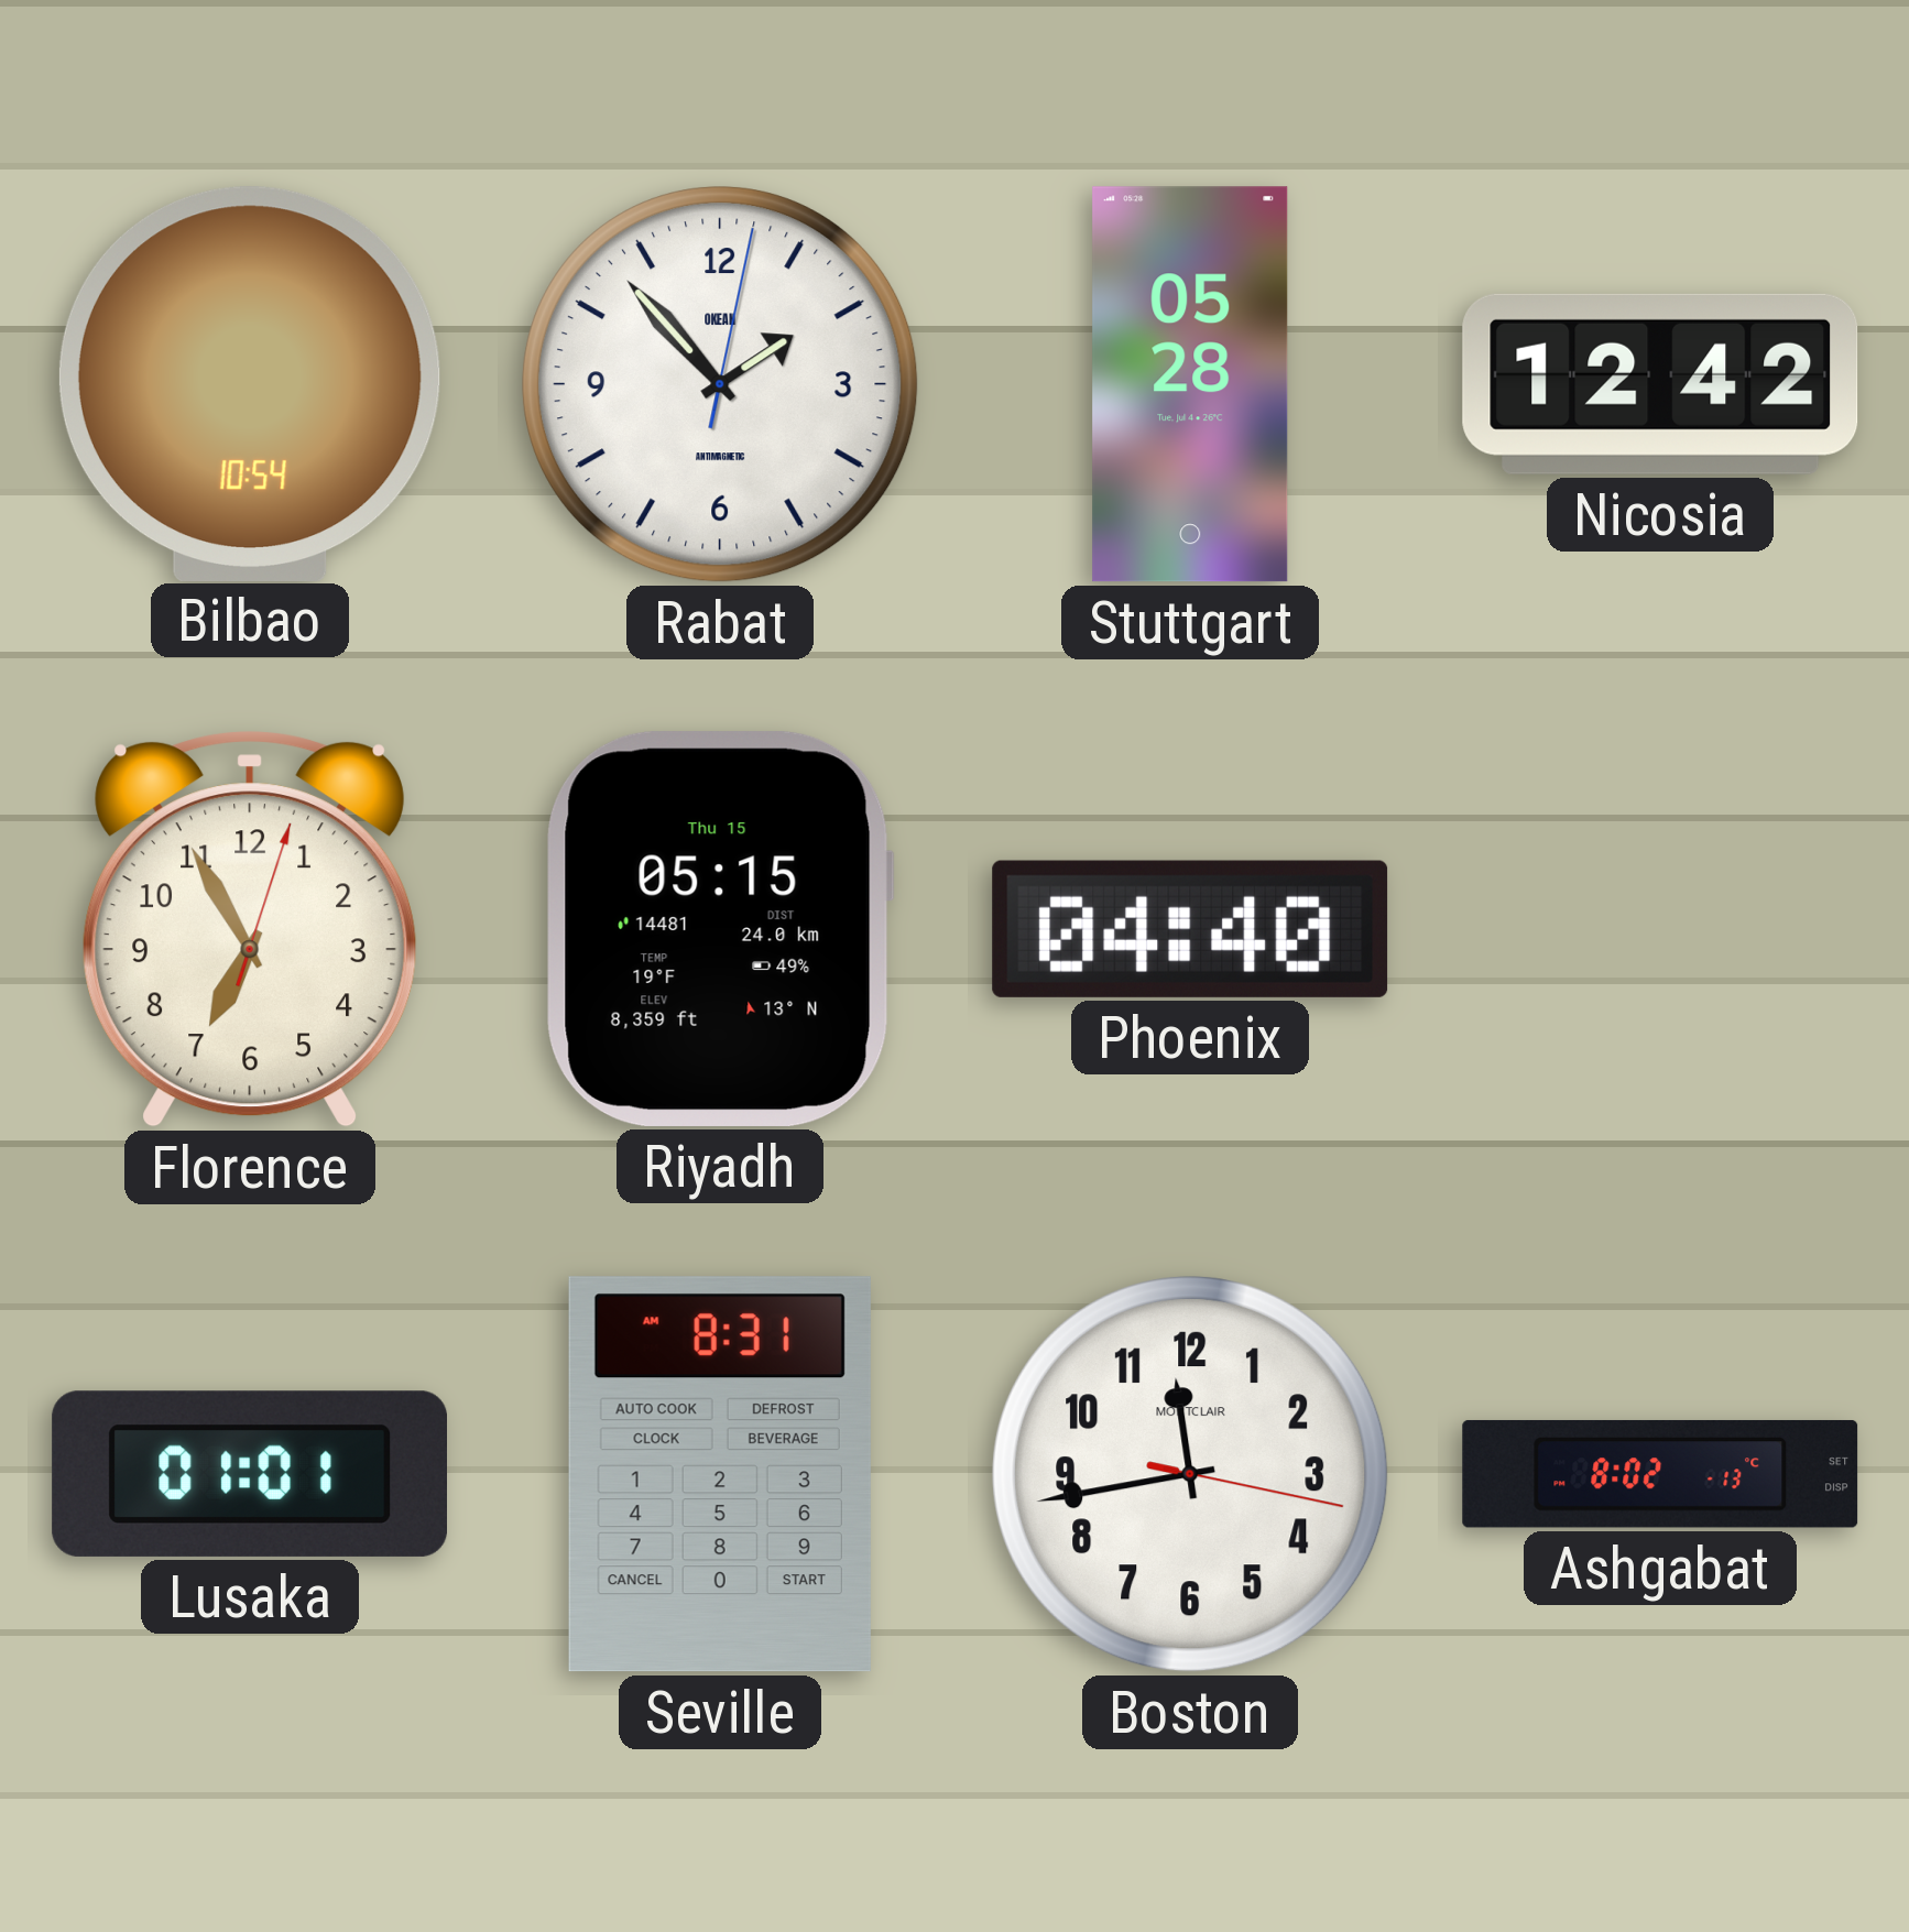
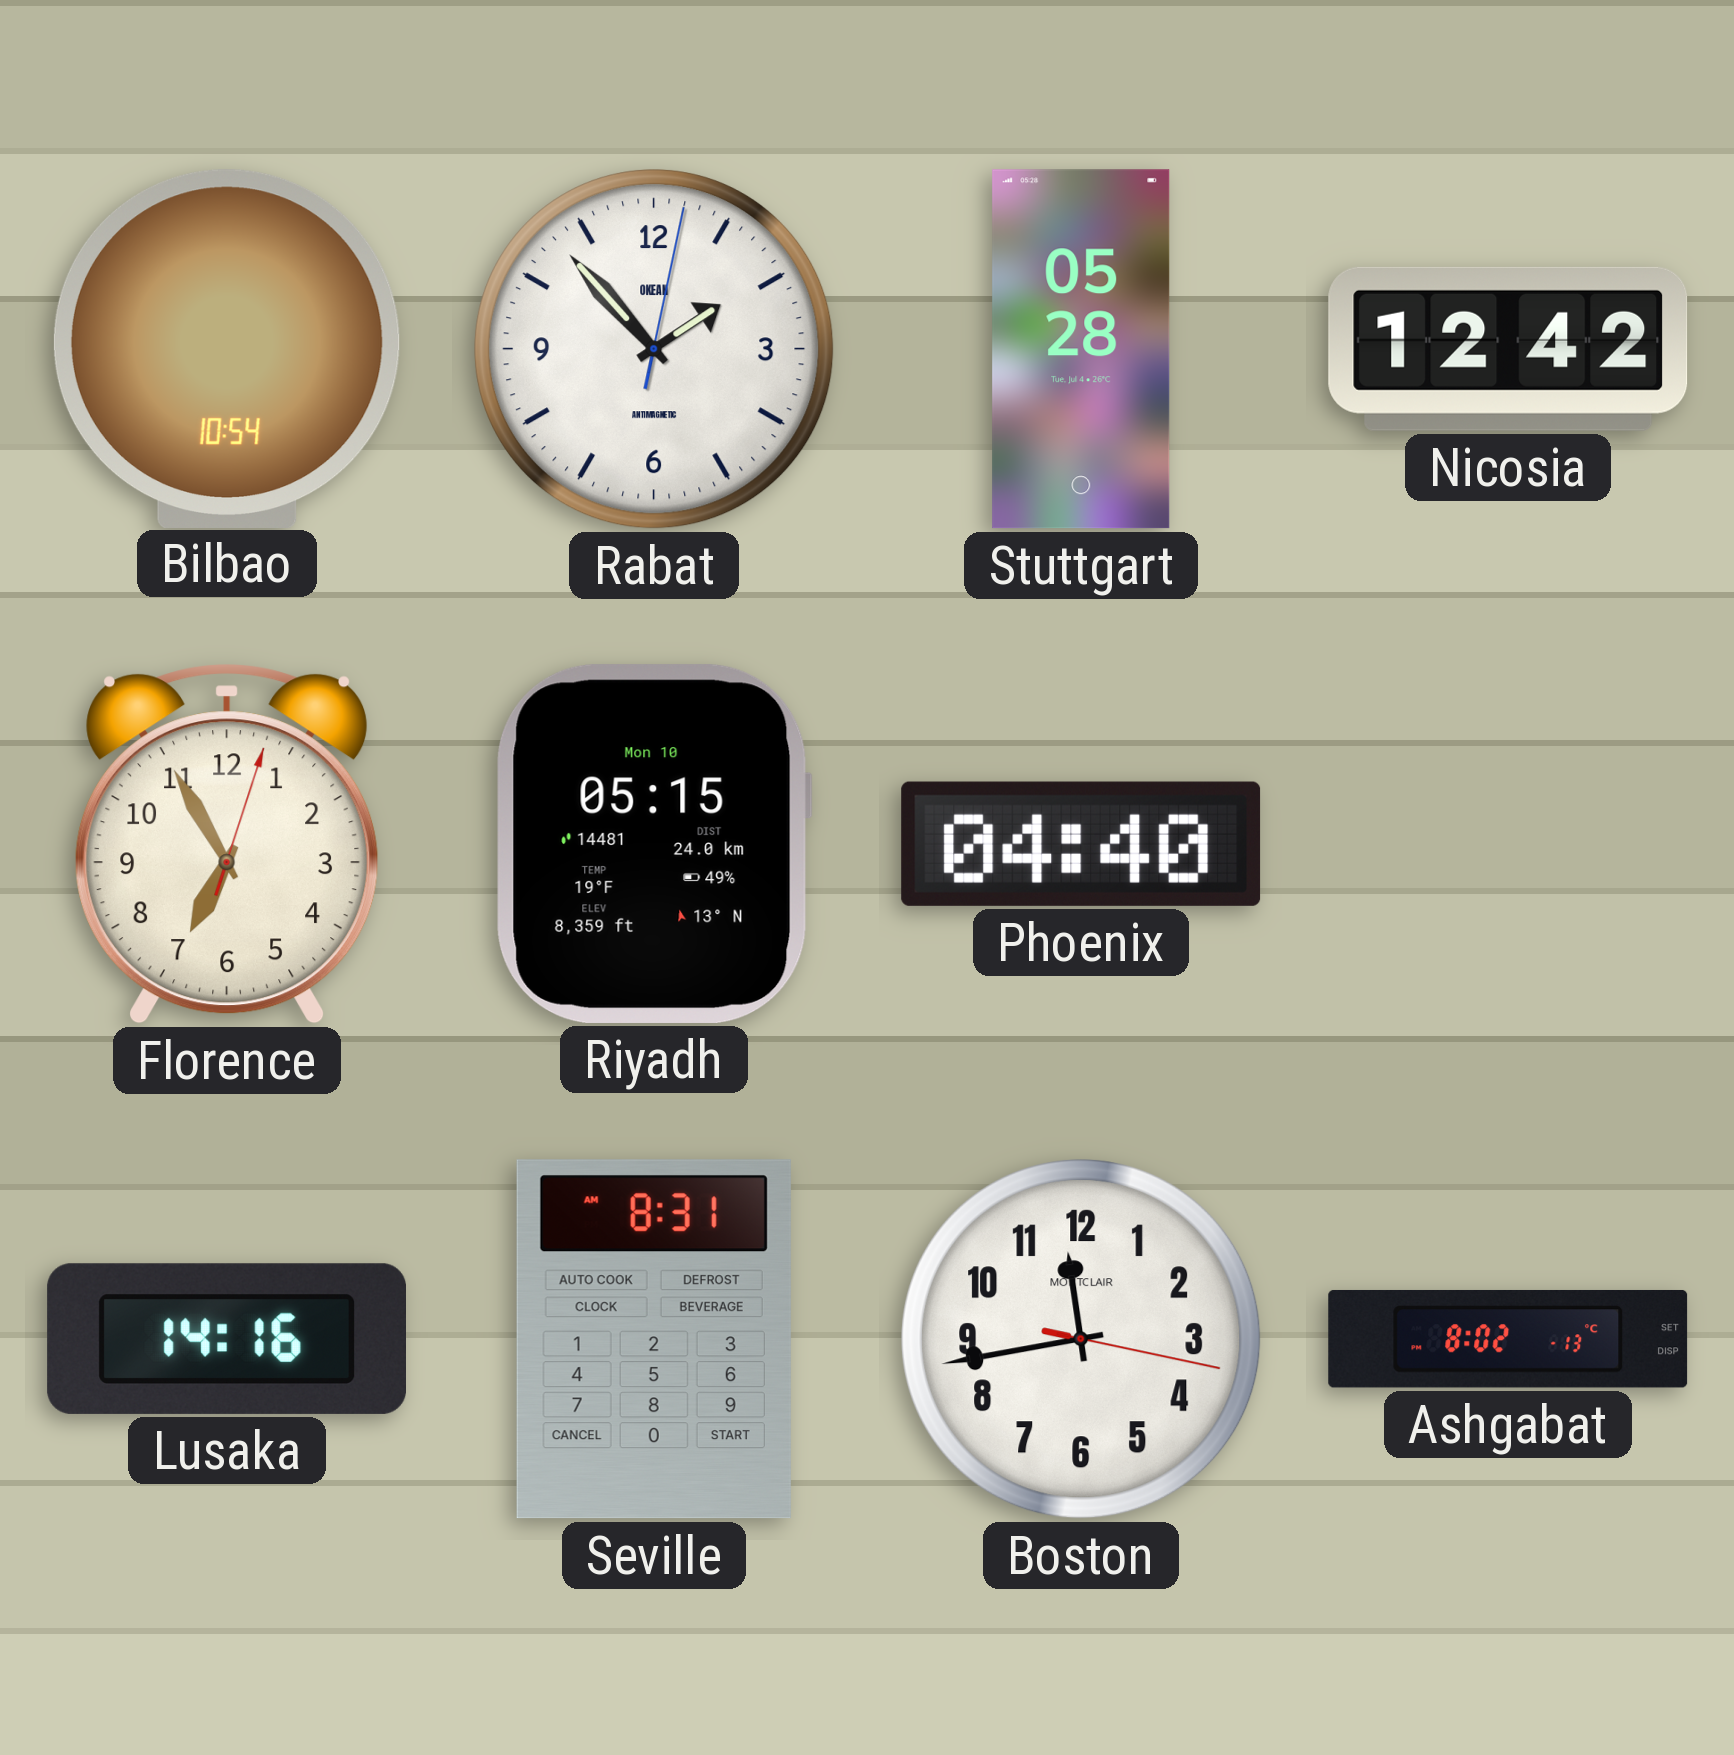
Riyadh date: Thu 15 -> Mon 10 (654, 844)
Lusaka: 01:01 -> 14:16 (226, 1339)
